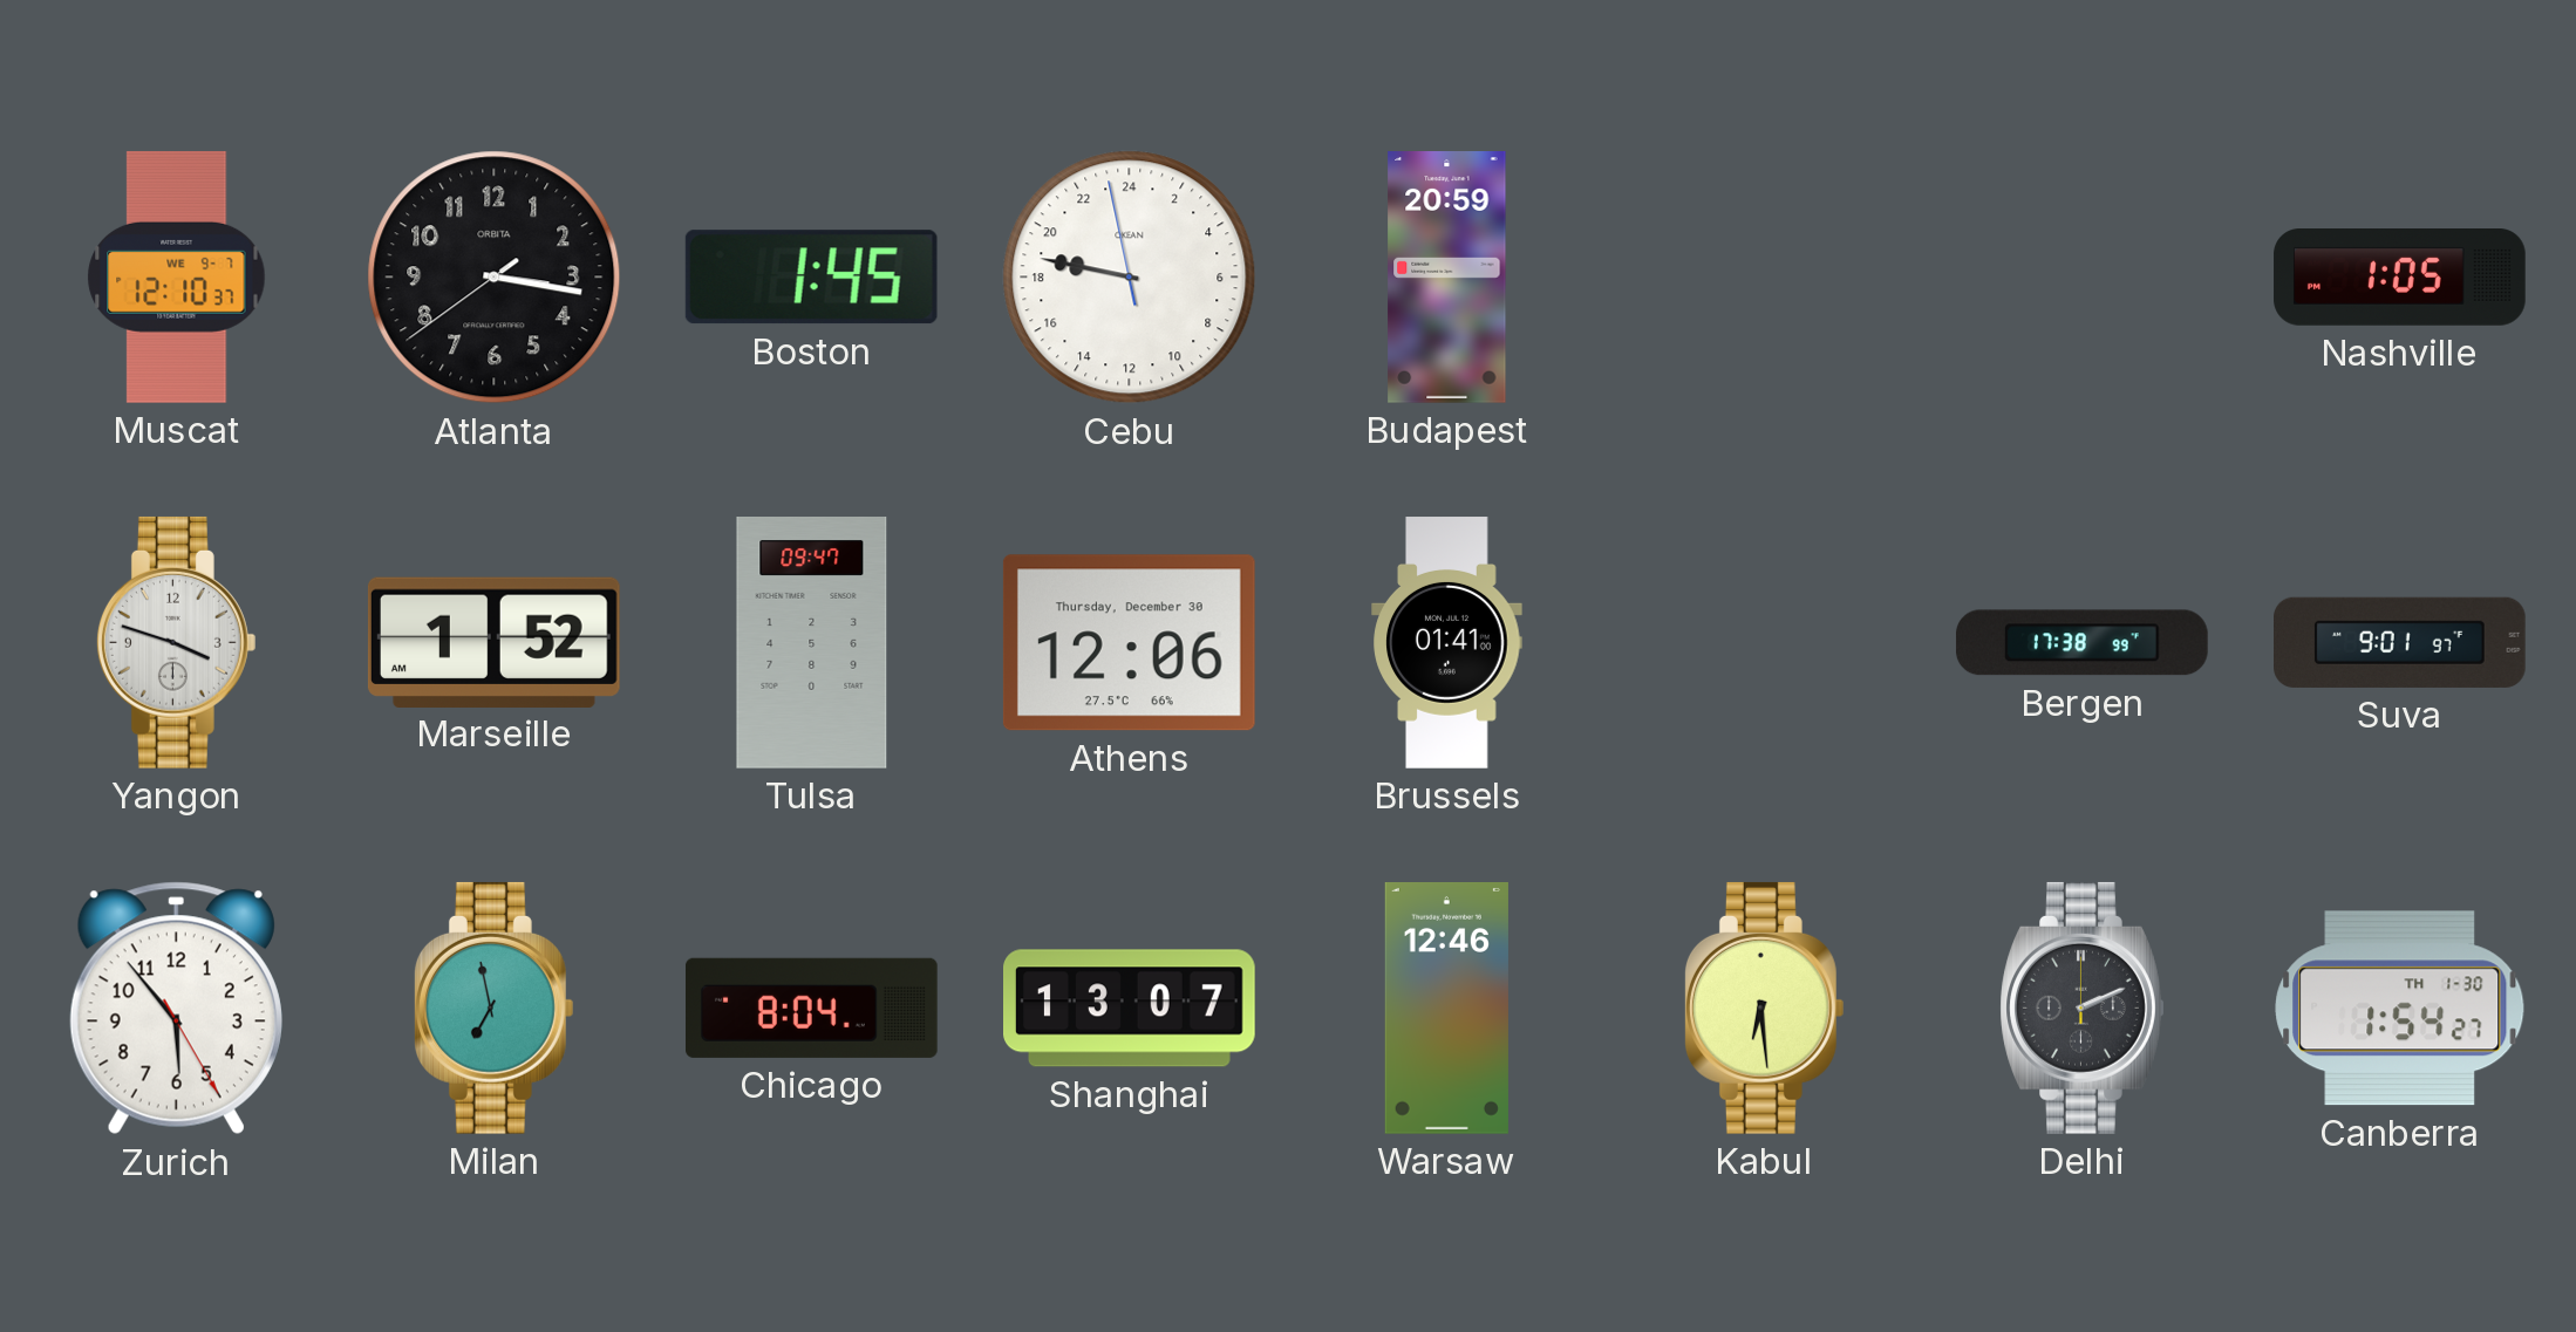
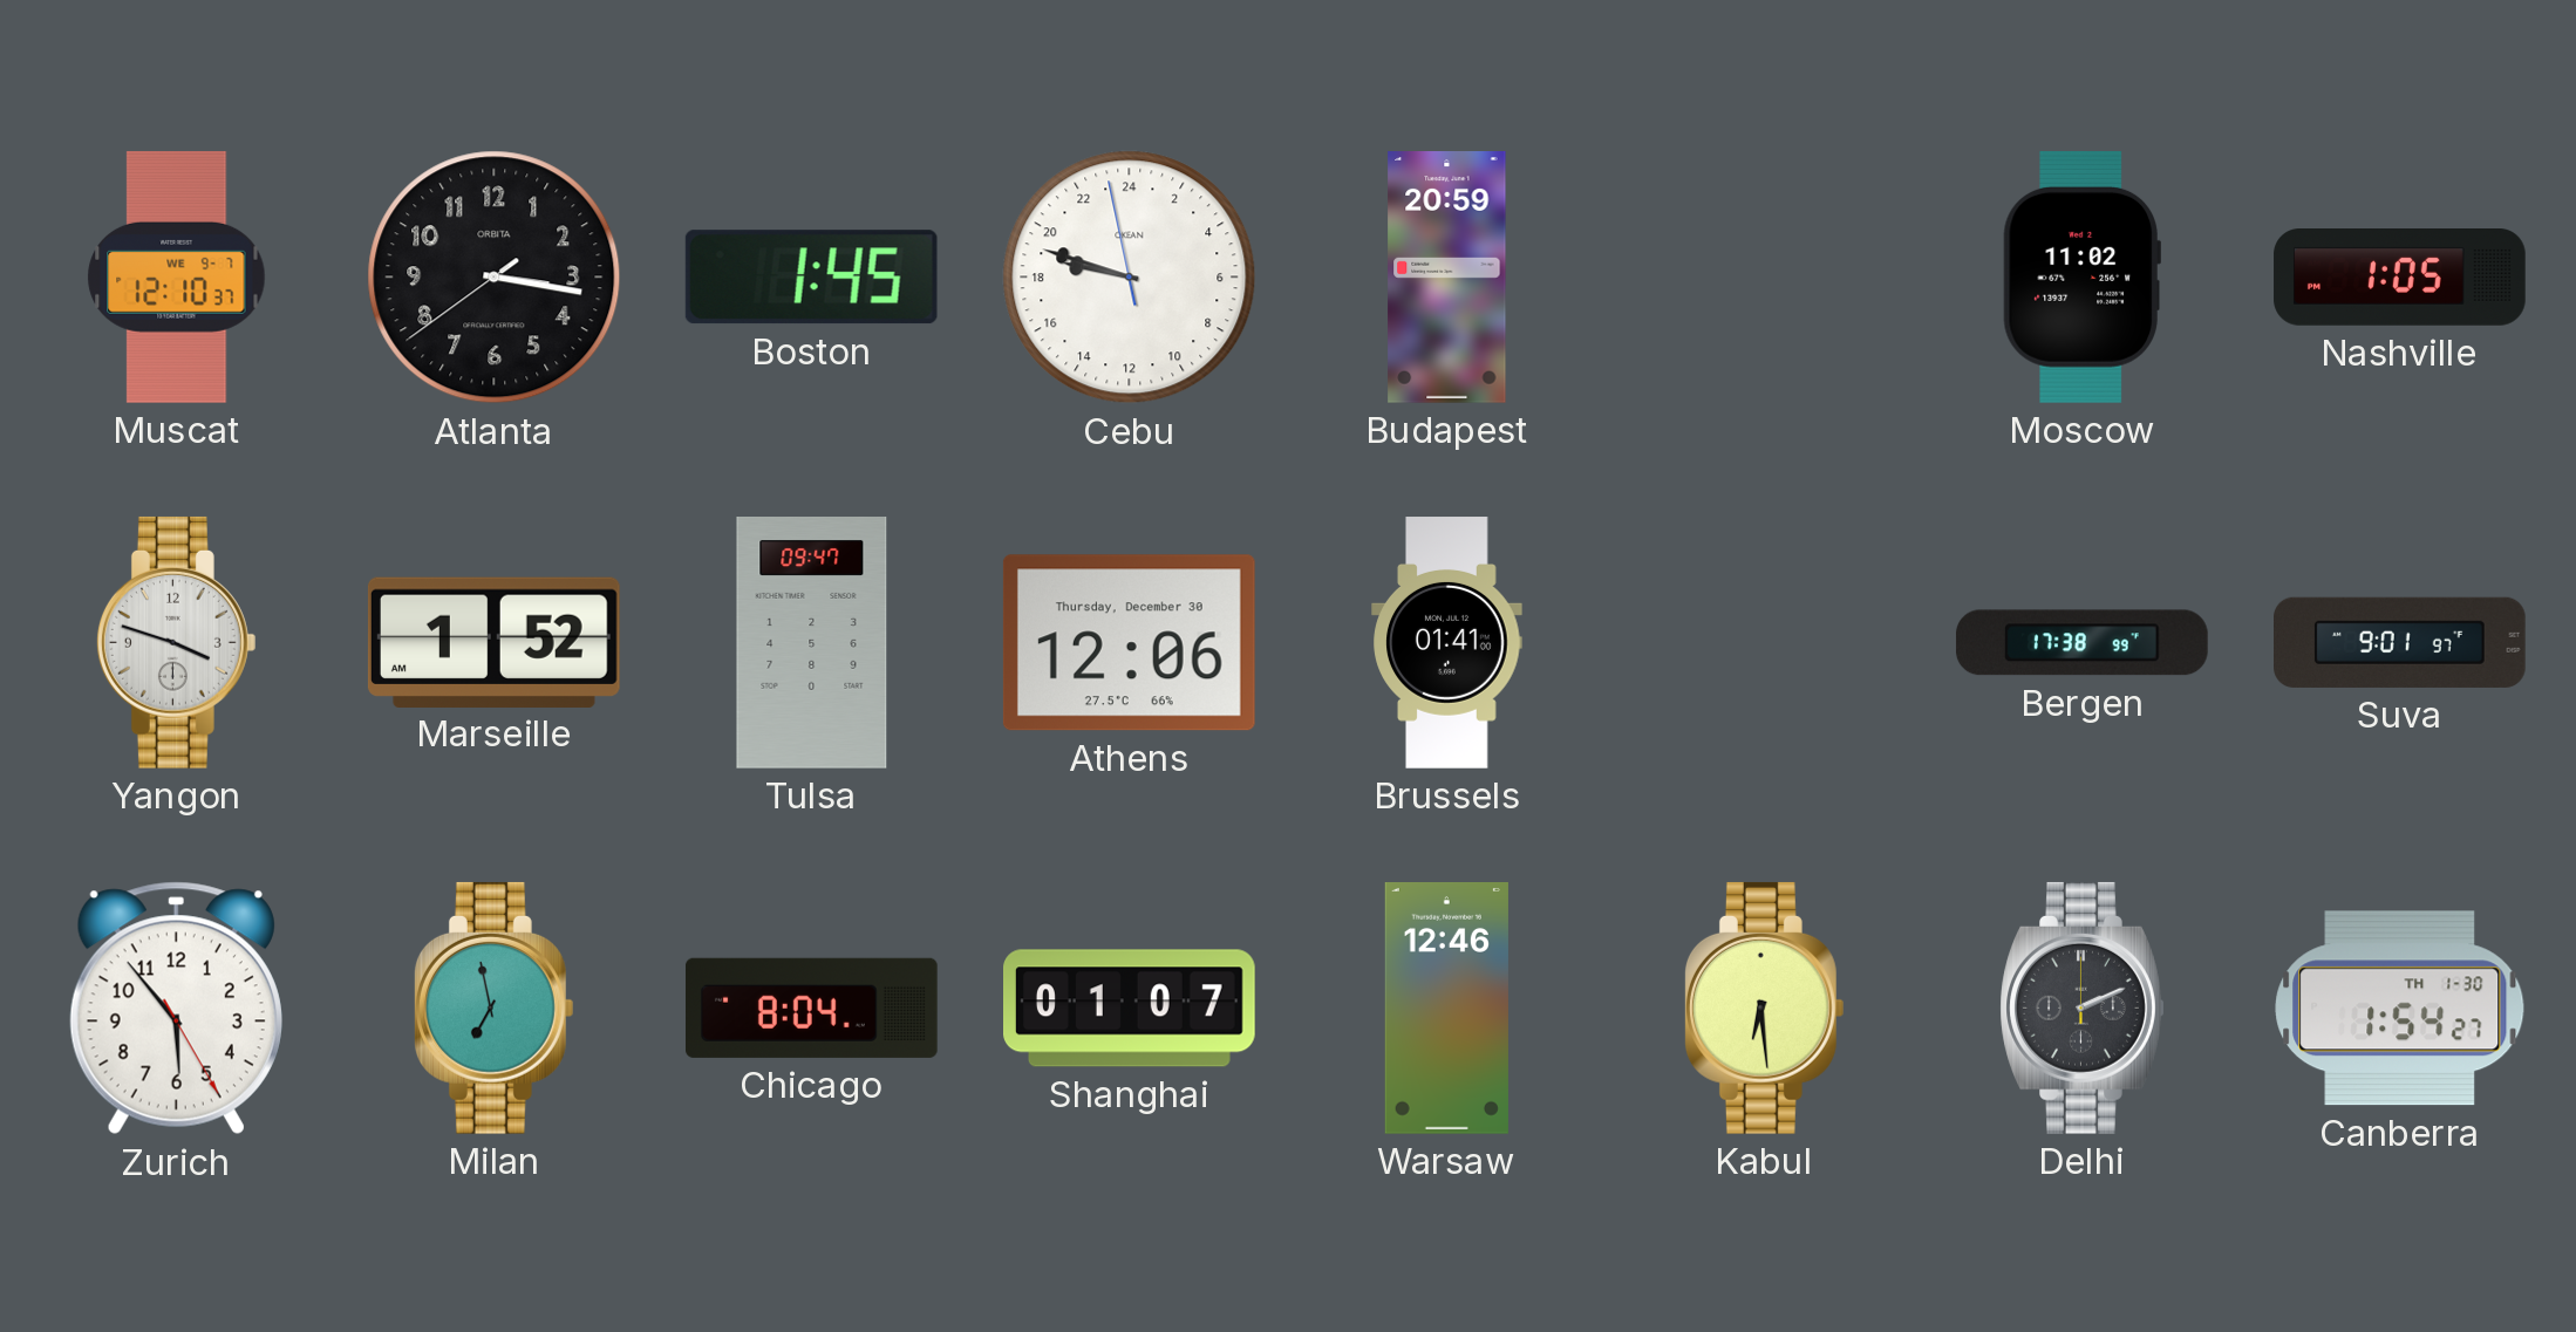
Cebu: 18:46 -> 18:47 (1130, 278)
Moscow: none -> 11:02 (2081, 276)
Shanghai: 13:07 -> 01:07 (1130, 1009)
